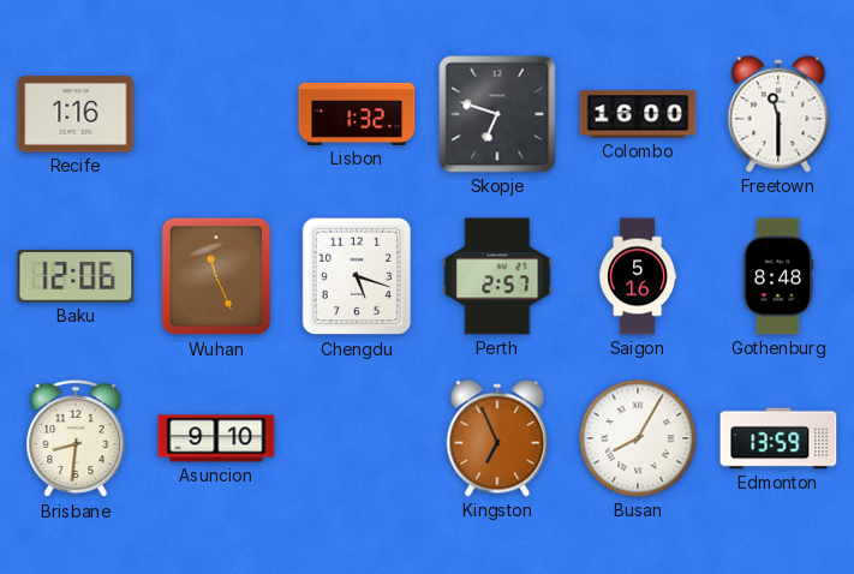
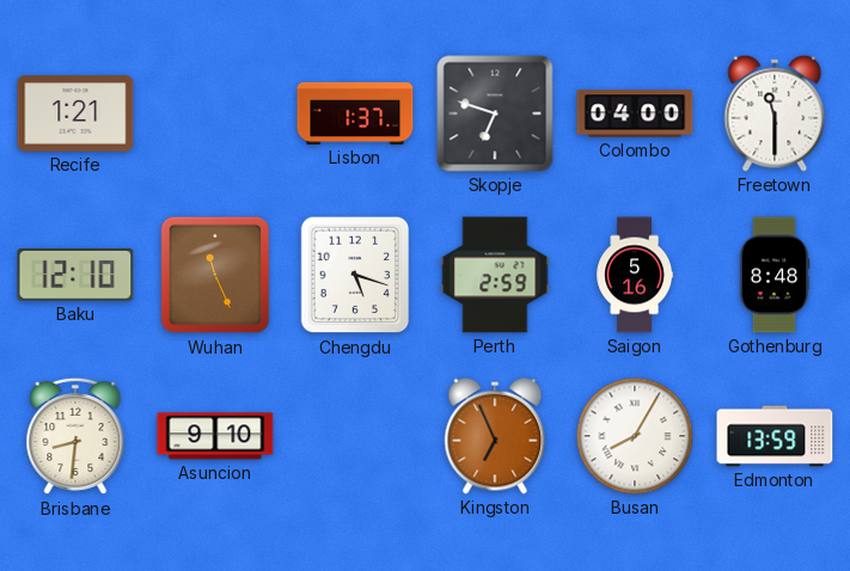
Recife: 1:16 -> 1:21 (75, 113)
Lisbon: 1:32 -> 1:37 (355, 113)
Colombo: 16:00 -> 04:00 (635, 113)
Baku: 12:06 -> 12:10 (75, 275)
Perth: 2:57 -> 2:59 (495, 275)
